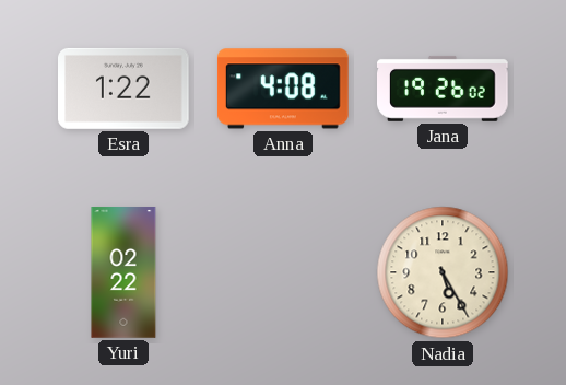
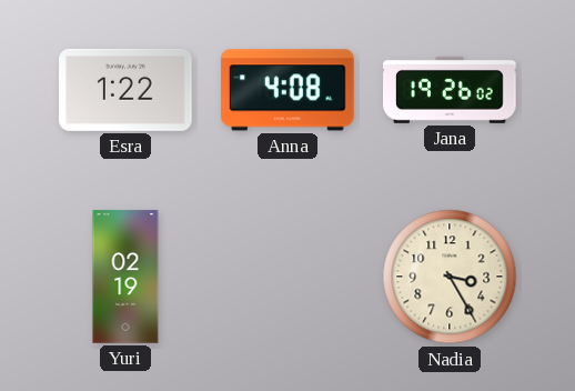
Yuri: 02:22 -> 02:19 (125, 277)
Nadia: 5:25 -> 3:25 (450, 277)
